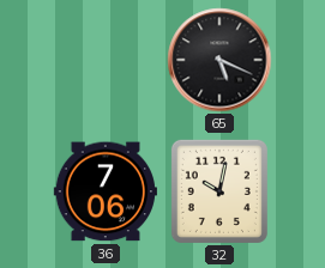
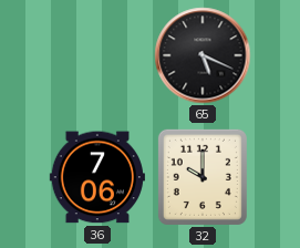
32: 10:02 -> 10:00 (203, 177)
